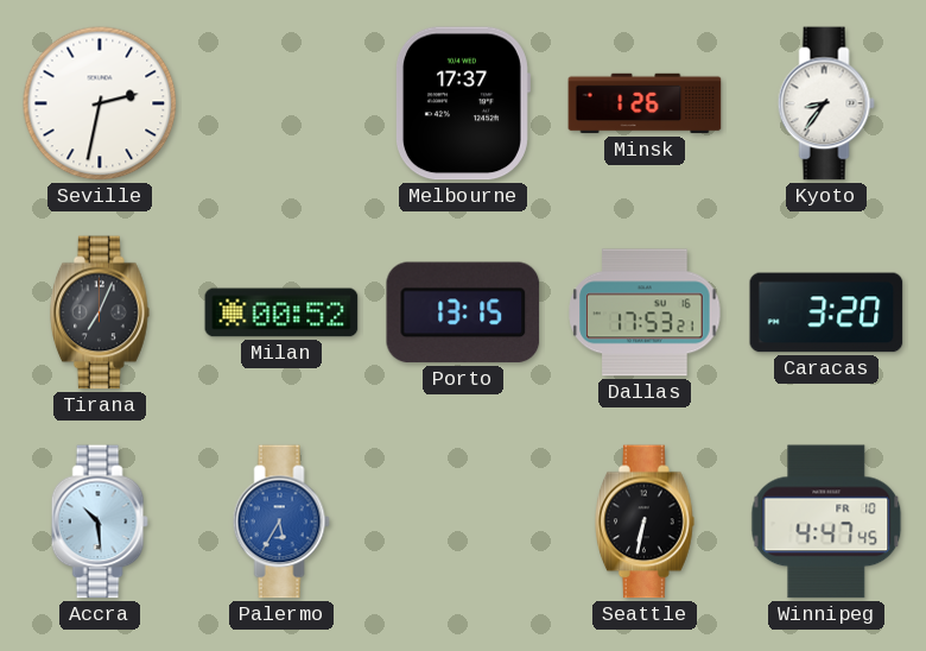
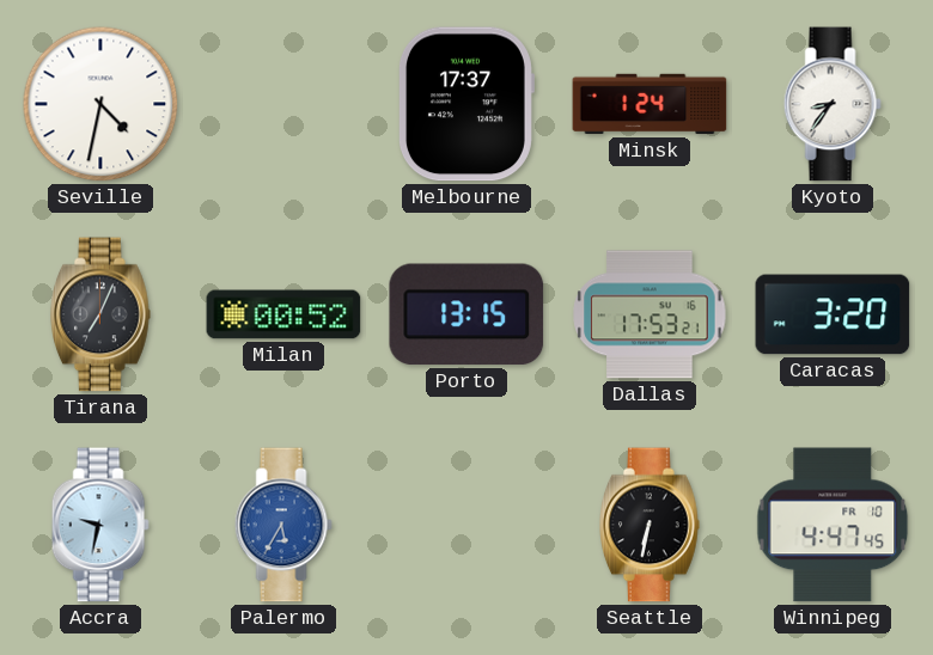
Seville: 2:32 -> 4:32 (100, 104)
Minsk: 1:26 -> 1:24 (650, 104)
Accra: 10:29 -> 9:32 (100, 525)
